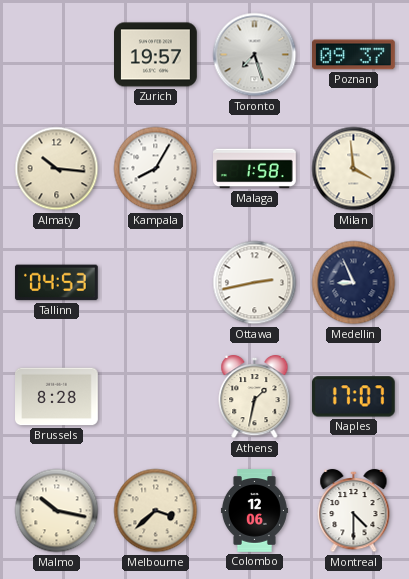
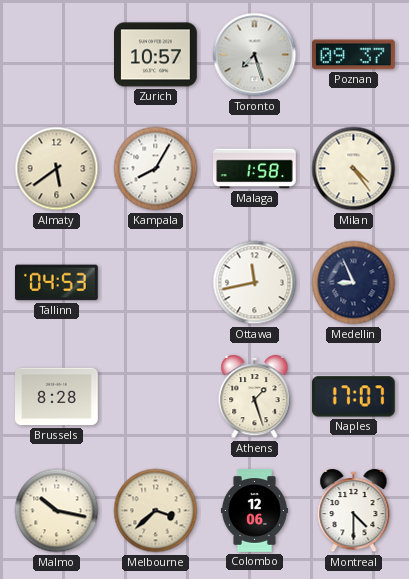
Zurich: 19:57 -> 10:57 (156, 55)
Almaty: 10:16 -> 5:39 (57, 169)
Milan: 3:59 -> 4:24 (354, 169)
Ottawa: 2:43 -> 11:43 (255, 283)
Athens: 1:32 -> 1:27 (255, 397)
